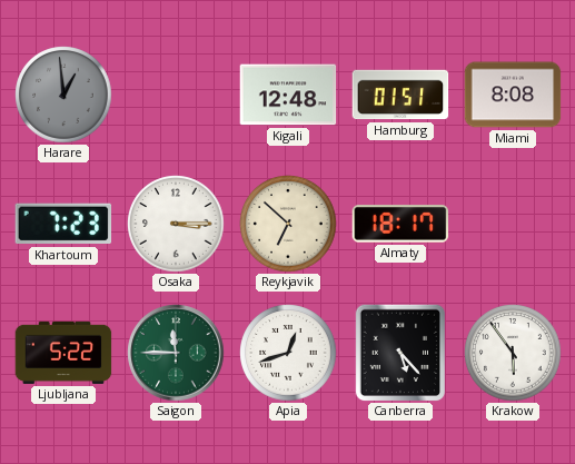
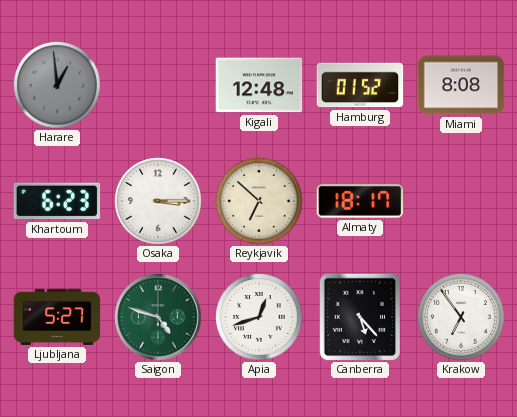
Hamburg: 01:51 -> 01:52 (360, 85)
Khartoum: 7:23 -> 6:23 (57, 201)
Ljubljana: 5:22 -> 5:27 (57, 317)
Saigon: 11:45 -> 4:48 (158, 317)
Krakow: 5:54 -> 6:54 (461, 317)
